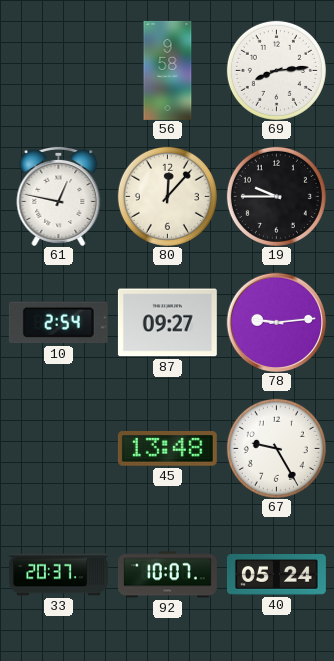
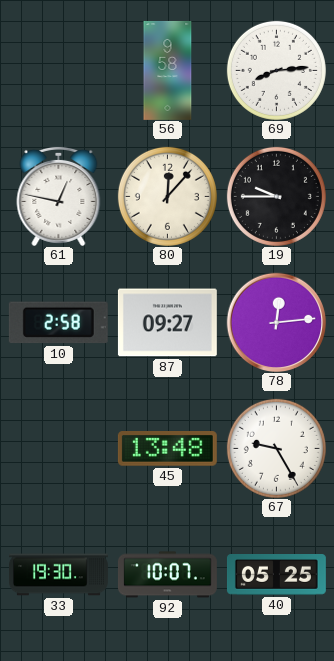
10: 2:54 -> 2:58 (58, 323)
78: 9:14 -> 12:14 (276, 322)
33: 20:37 -> 19:30 (58, 575)
40: 05:24 -> 05:25 (276, 575)
